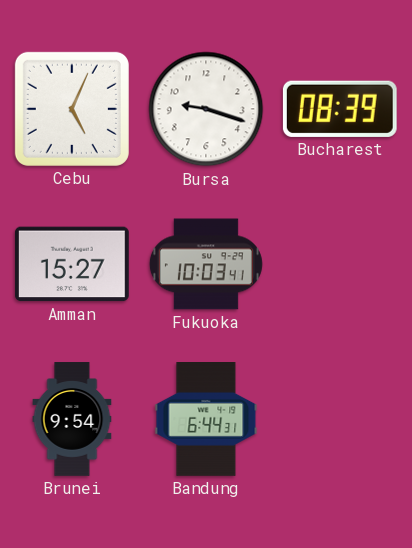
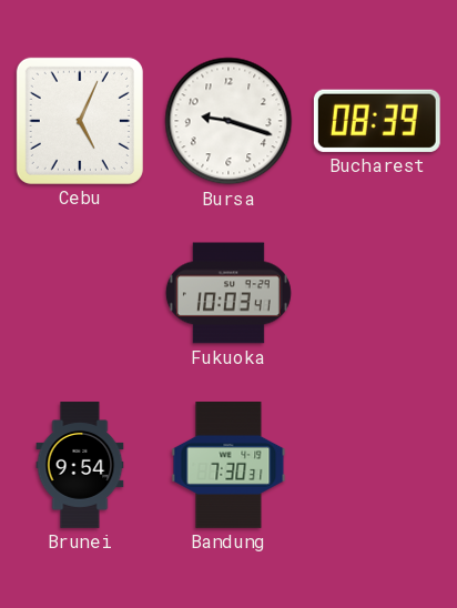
Amman: 15:27 -> none (72, 264)
Bandung: 6:44 -> 7:30 (228, 466)
